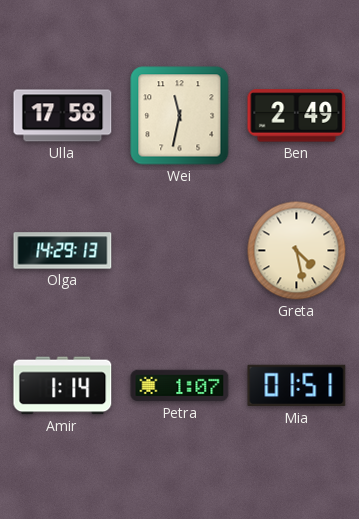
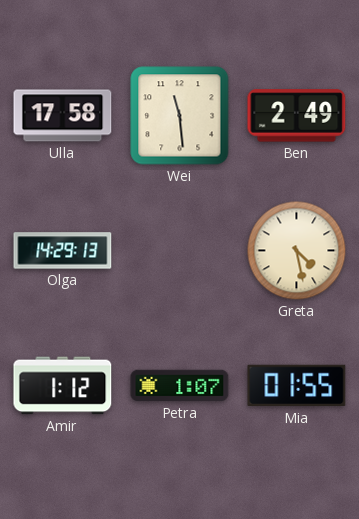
Wei: 11:32 -> 11:29 (180, 116)
Amir: 1:14 -> 1:12 (63, 386)
Mia: 01:51 -> 01:55 (297, 386)
